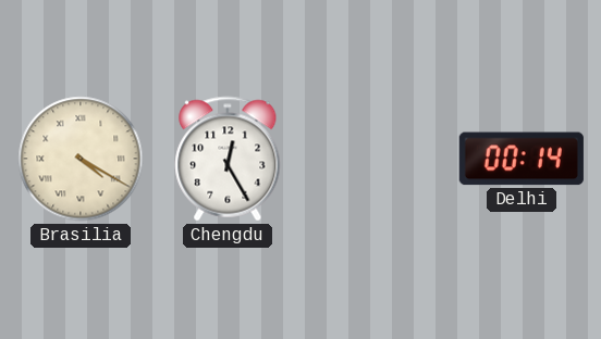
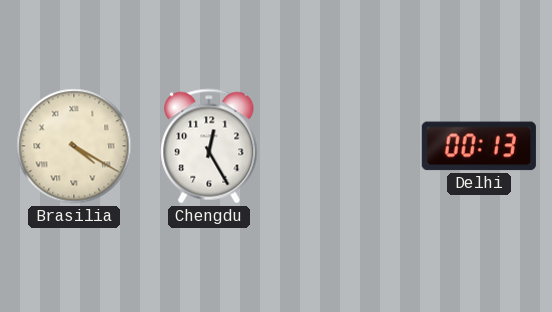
Delhi: 00:14 -> 00:13 (479, 146)
